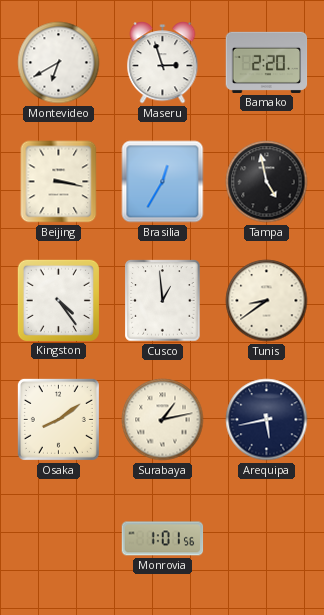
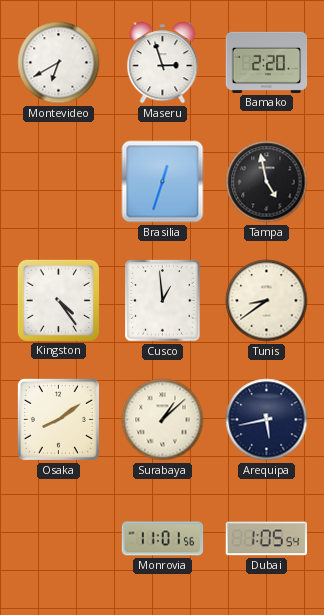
Beijing: 3:17 -> none (59, 182)
Brasilia: 12:35 -> 12:33 (163, 182)
Surabaya: 1:13 -> 1:08 (163, 420)
Monrovia: 1:01 -> 11:01 (163, 539)
Dubai: none -> 1:05 (266, 539)
